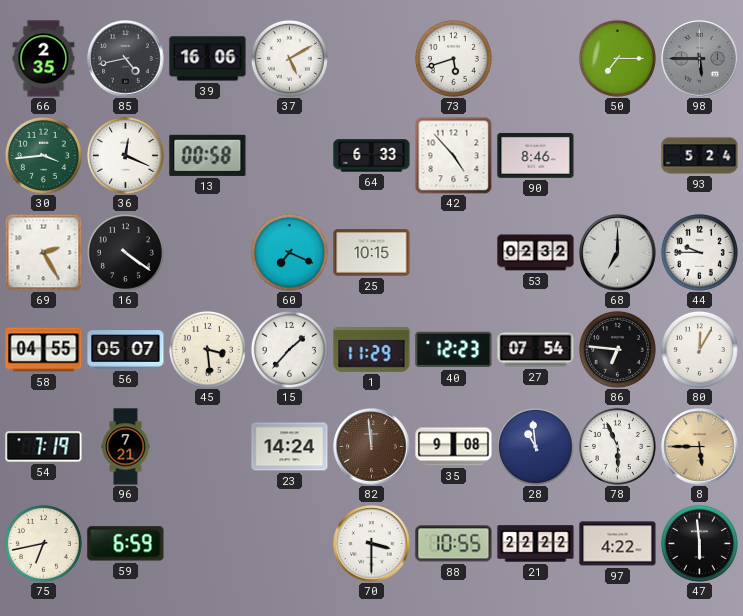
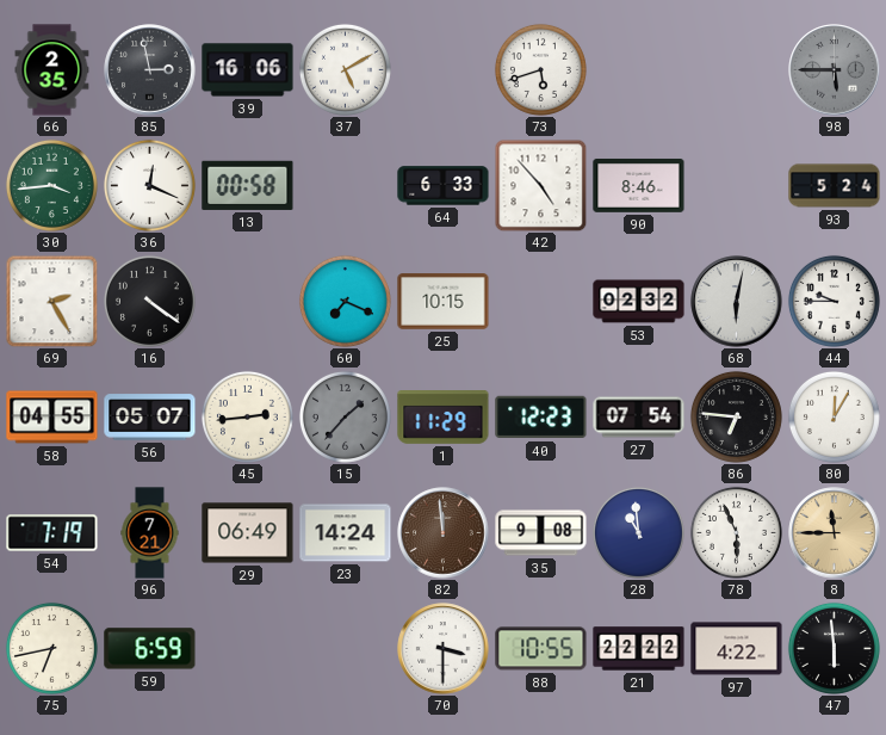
85: 4:43 -> 2:58 (150, 70)
50: 7:15 -> none (617, 58)
68: 7:00 -> 6:02 (737, 302)
45: 3:29 -> 2:44 (247, 416)
15 dial: white -> grey (345, 416)
29: none -> 06:49 (248, 533)
8: 5:45 -> 11:45 (835, 533)
